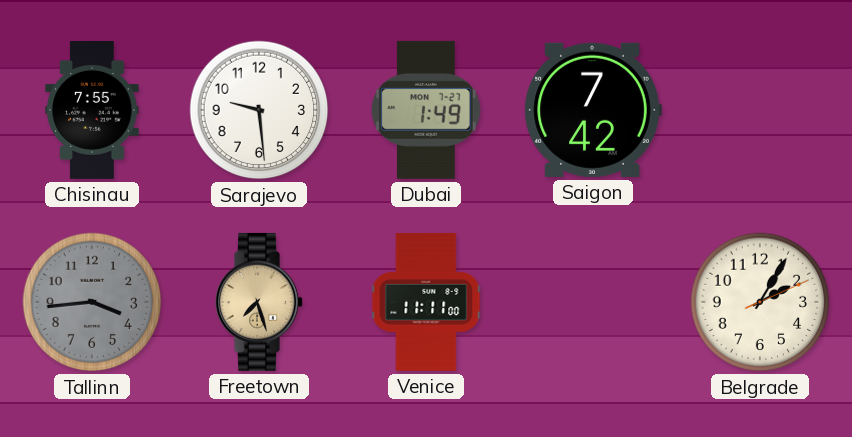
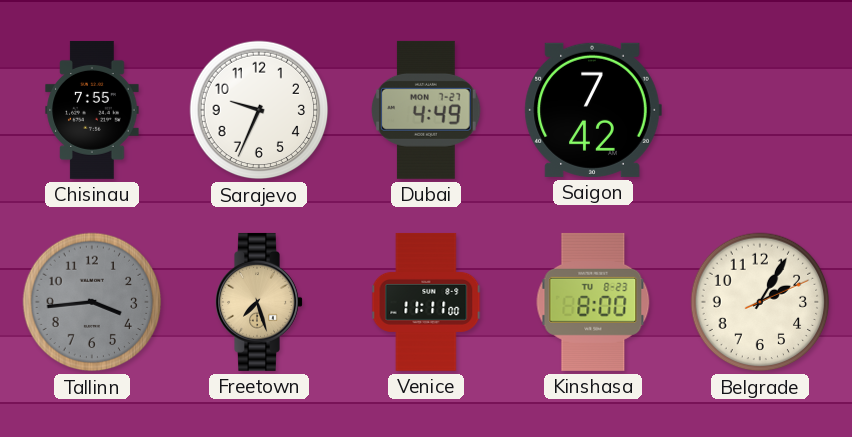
Sarajevo: 9:29 -> 9:34 (259, 110)
Dubai: 1:49 -> 4:49 (427, 110)
Kinshasa: none -> 8:00 (593, 302)
